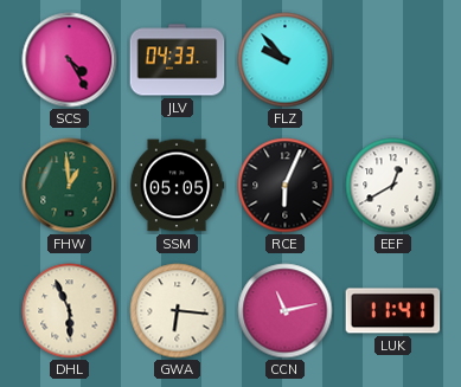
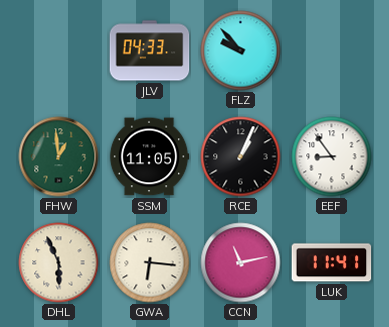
SCS: 4:25 -> none (70, 60)
SSM: 05:05 -> 11:05 (149, 157)
RCE: 6:04 -> 1:04 (241, 157)
EEF: 12:40 -> 8:54 (332, 157)
